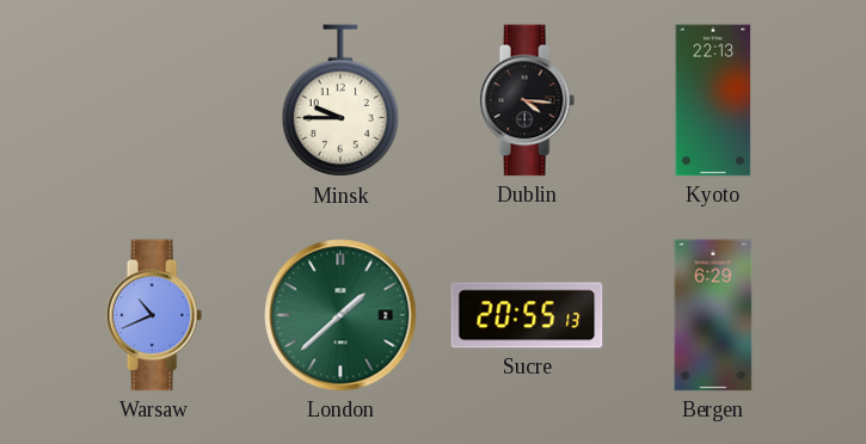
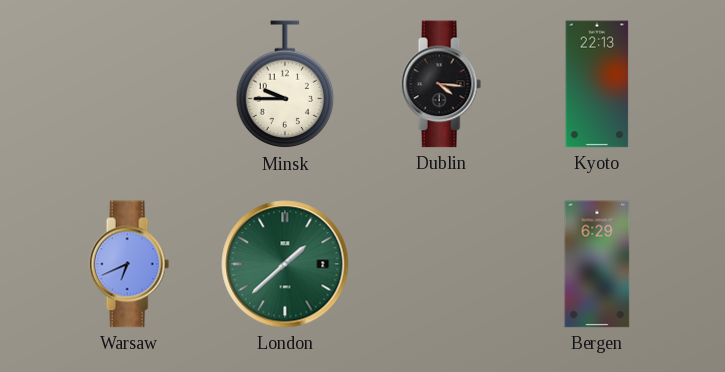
Warsaw: 10:41 -> 6:41 (129, 264)
Sucre: 20:55 -> none (527, 315)
